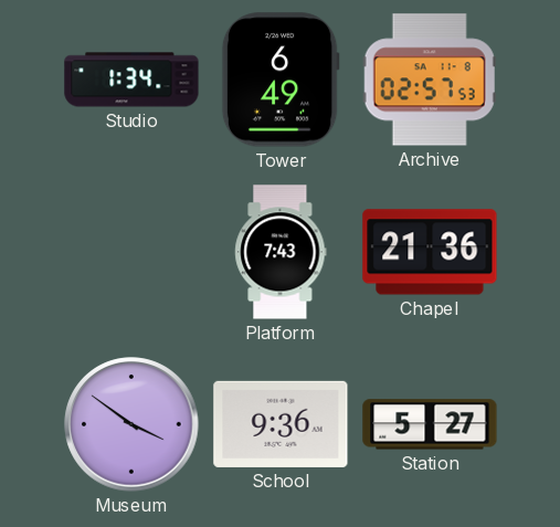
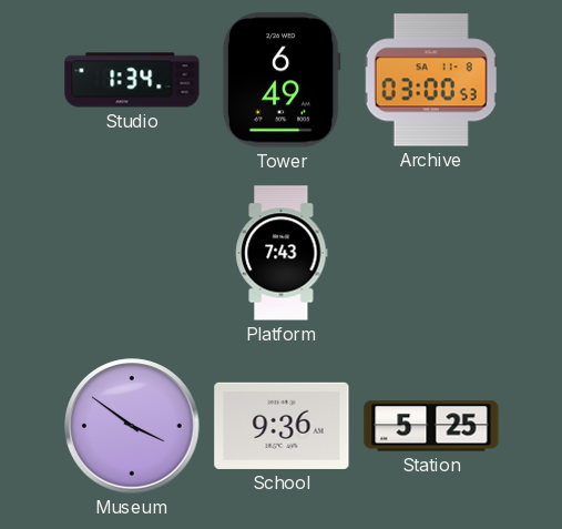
Archive: 02:57 -> 03:00 (431, 80)
Chapel: 21:36 -> none (430, 252)
Station: 5:27 -> 5:25 (431, 426)
